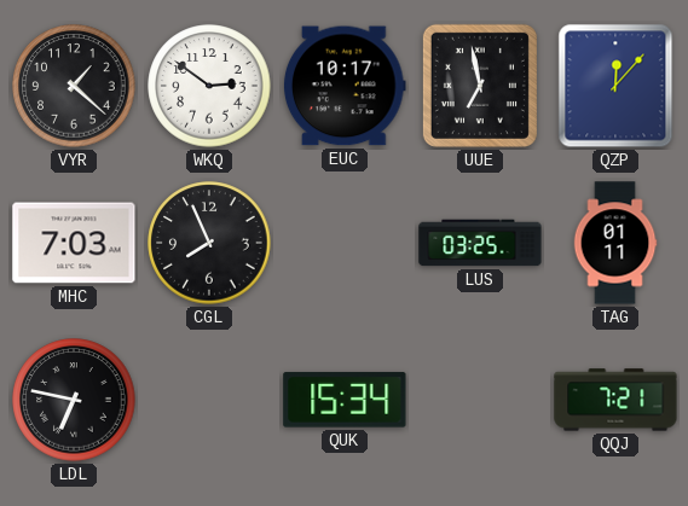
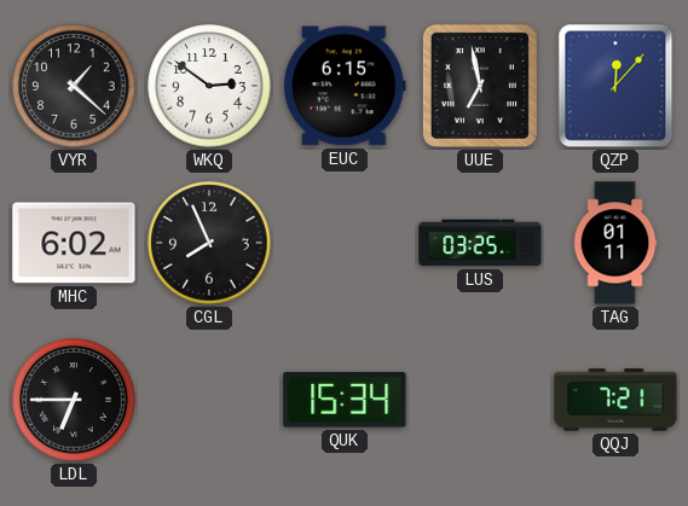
EUC: 10:17 -> 6:15 (345, 86)
MHC: 7:03 -> 6:02 (74, 243)
LDL: 6:47 -> 6:45 (74, 400)
